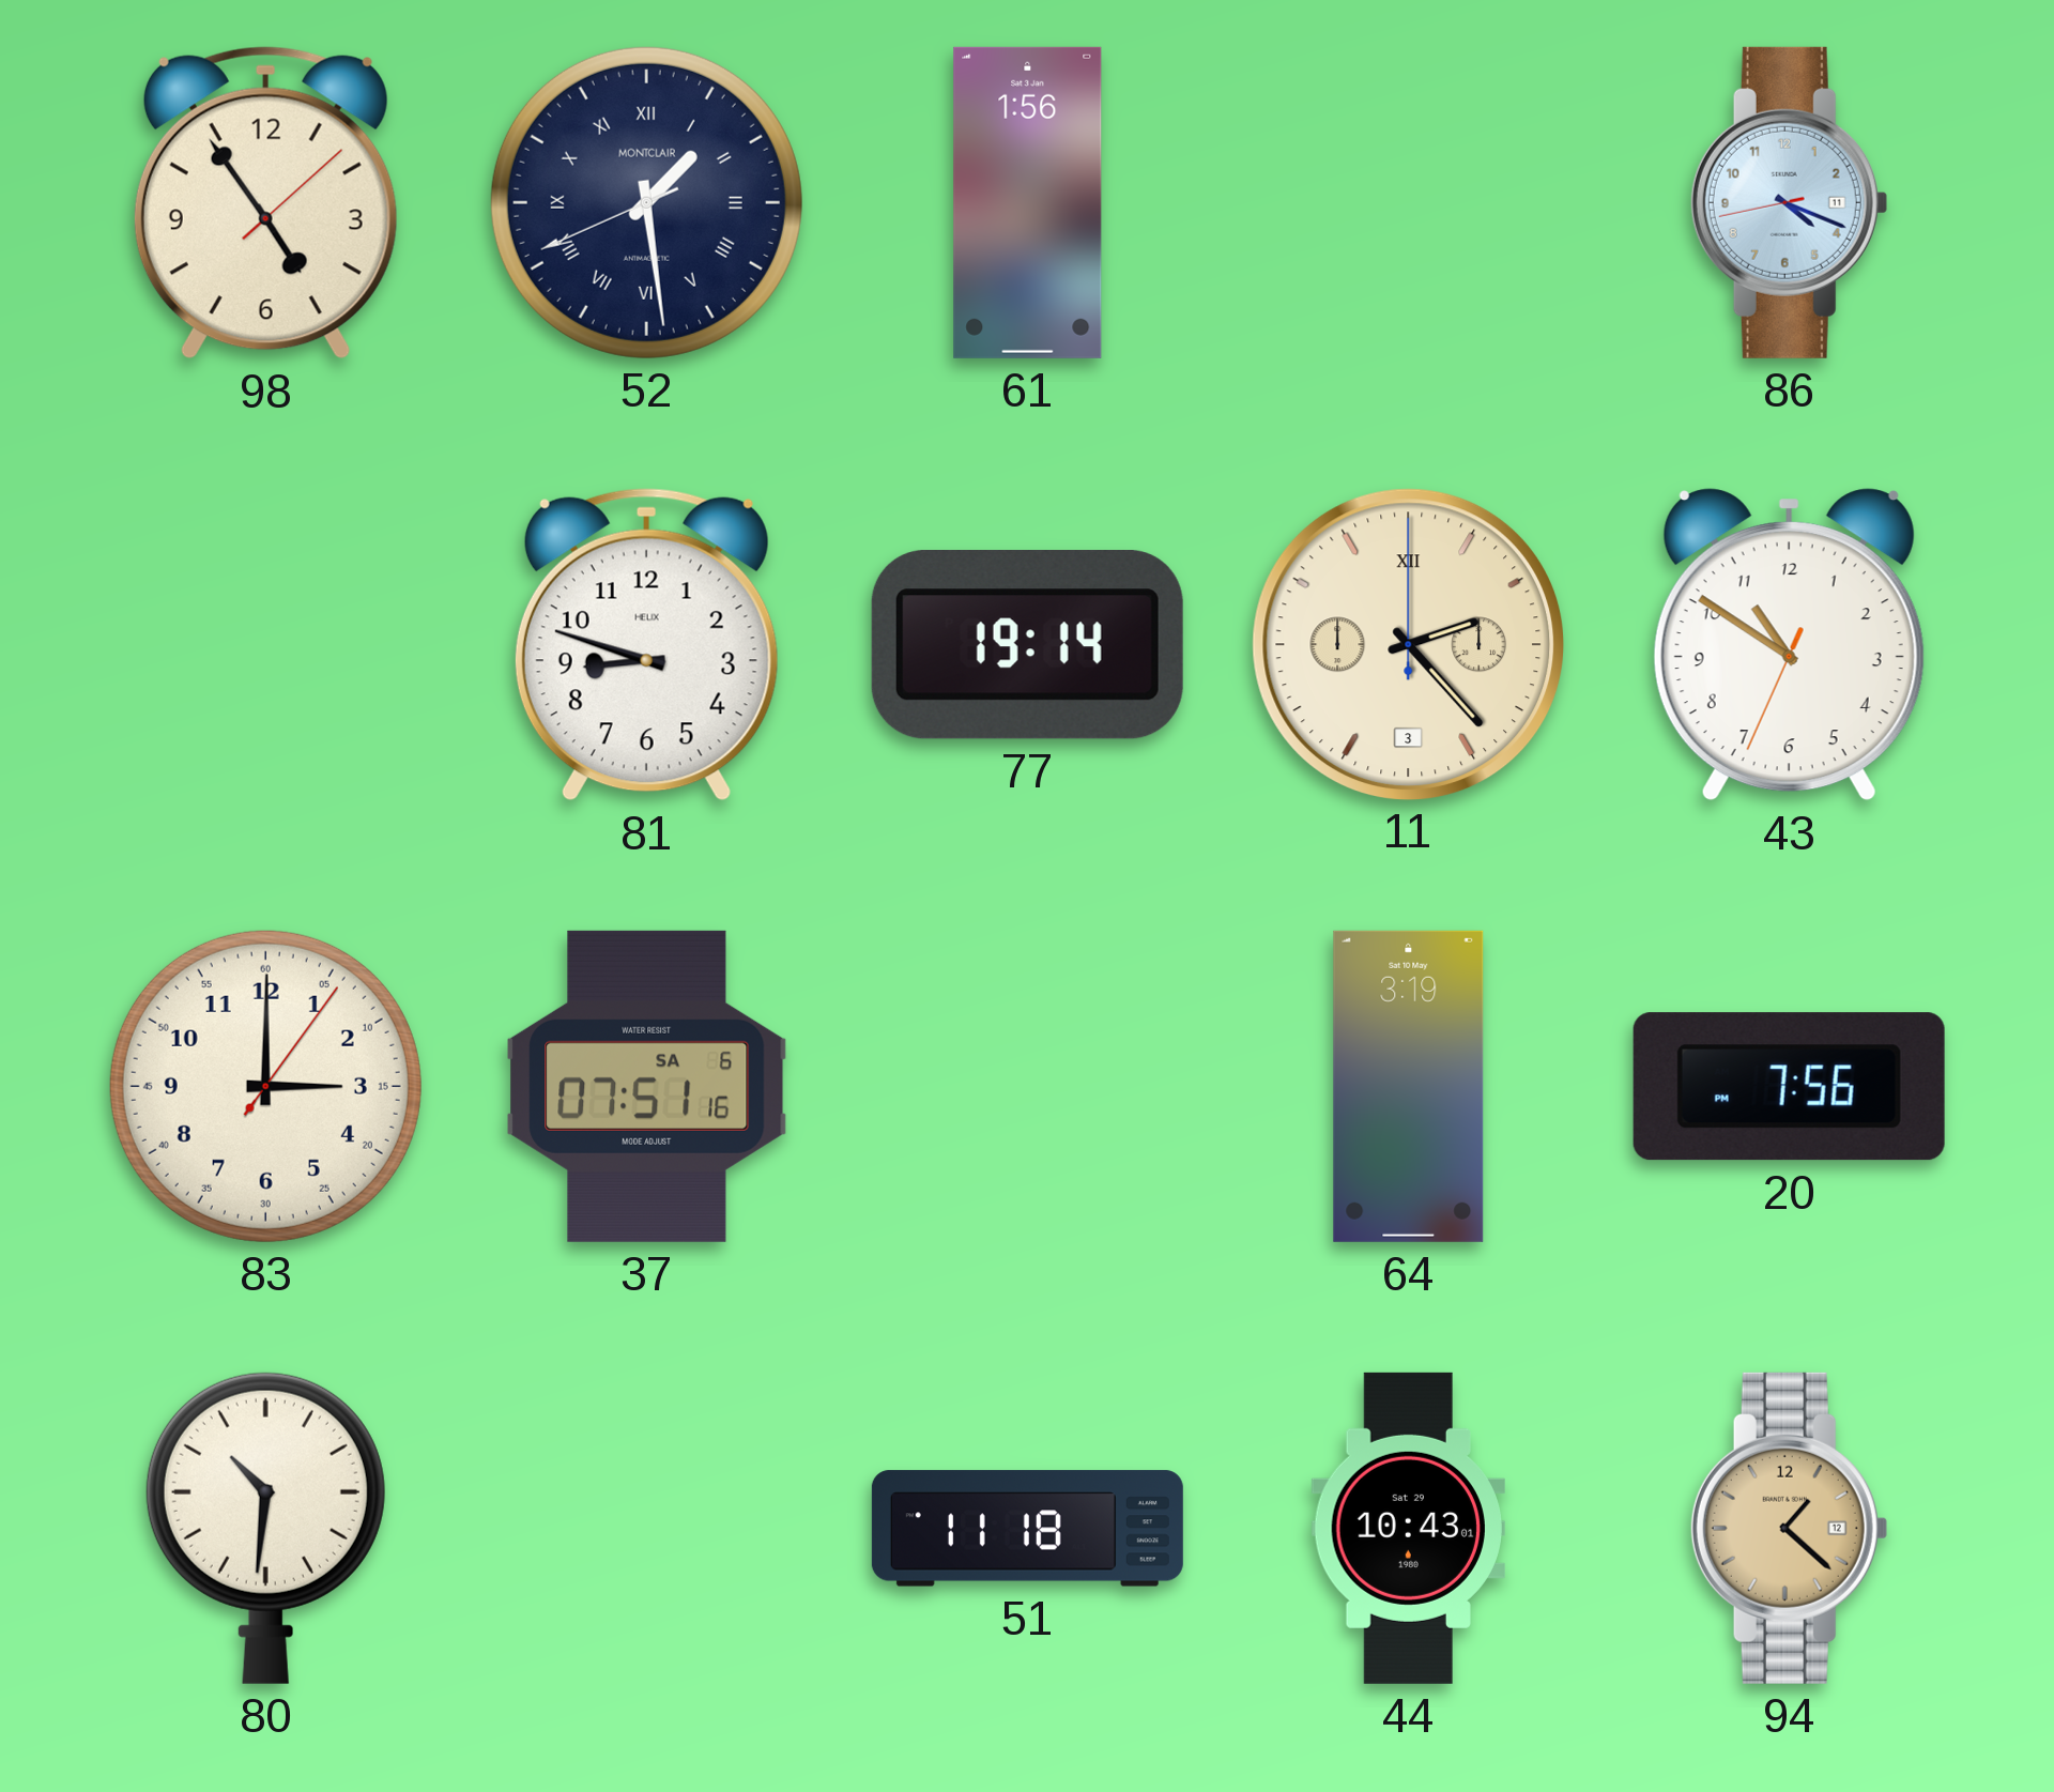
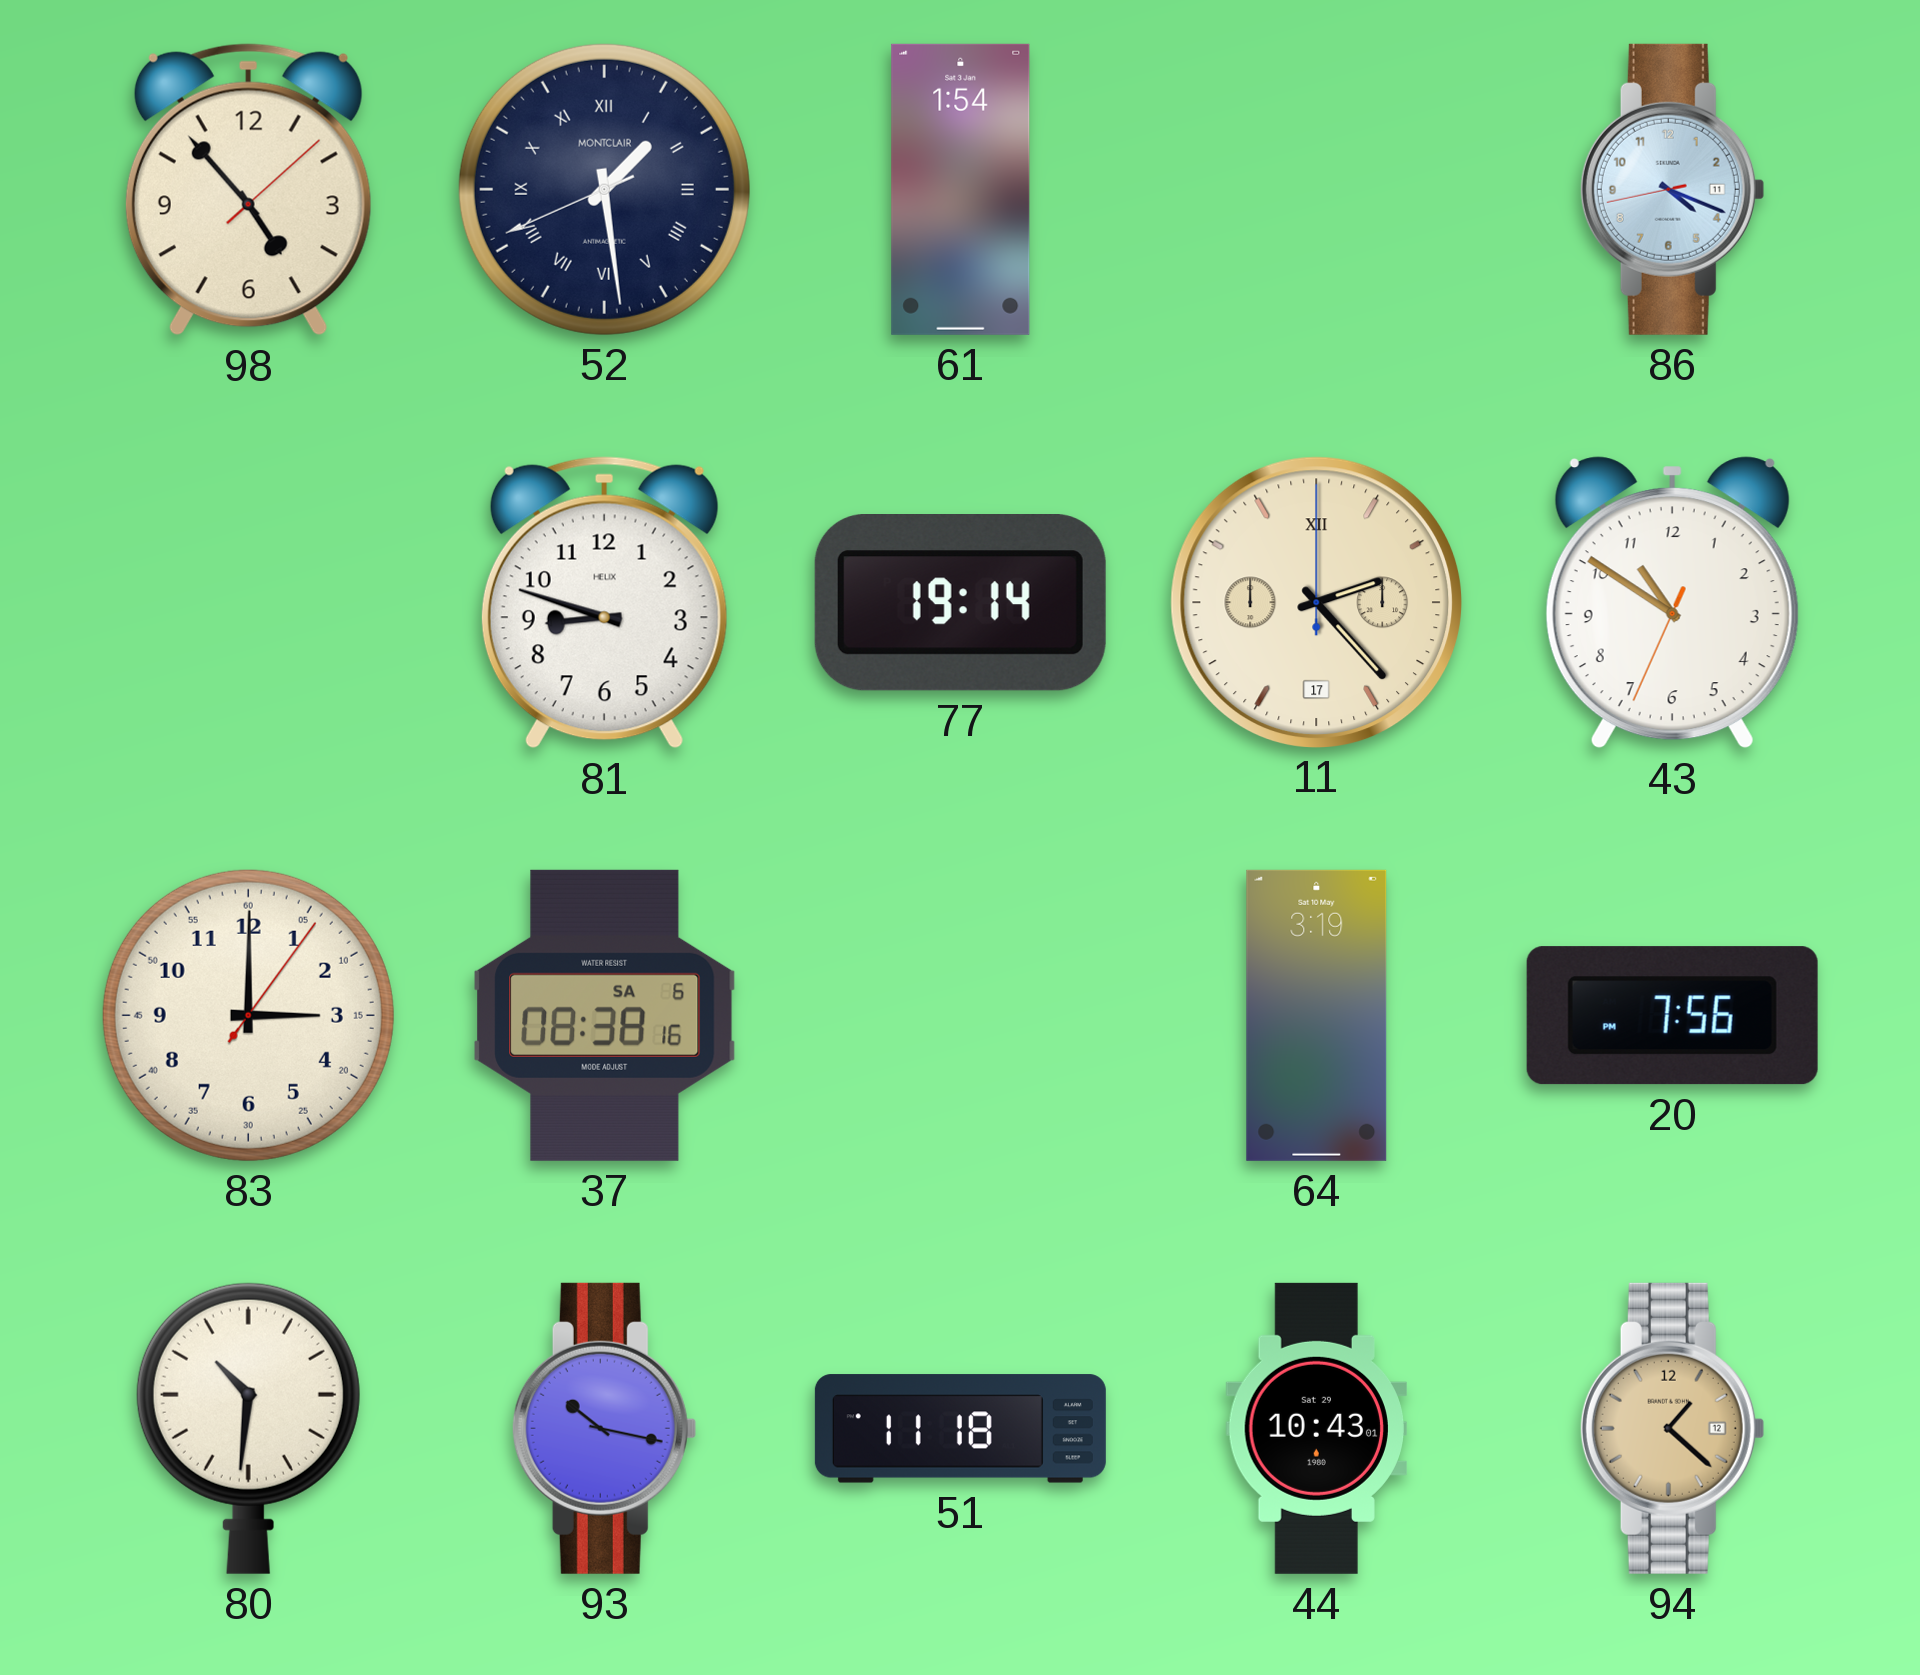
98: 4:54 -> 4:53 (248, 190)
61: 1:56 -> 1:54 (961, 189)
11 date: 3 -> 17 (1316, 602)
37: 07:51 -> 08:38 (605, 1015)
93: none -> 10:17 (604, 1428)
